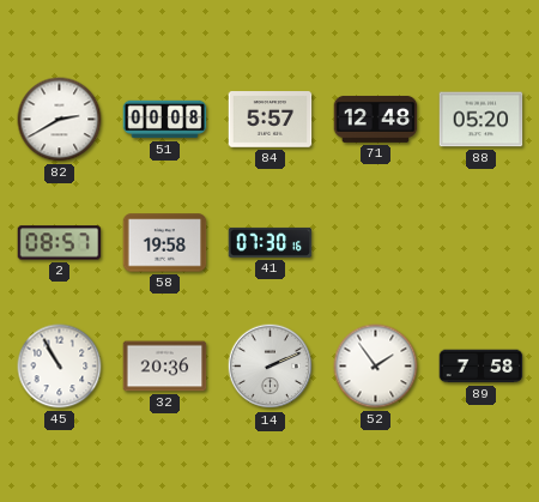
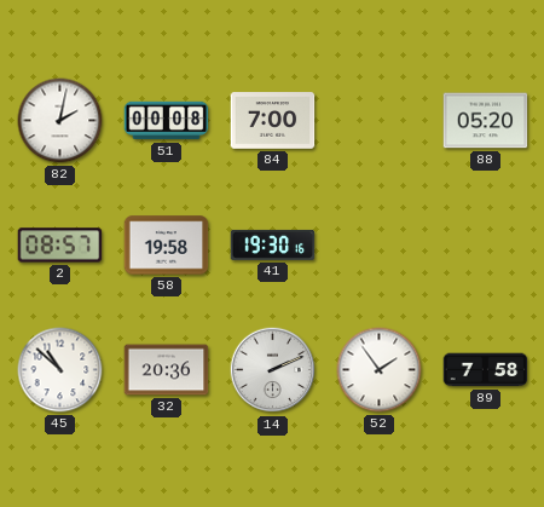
82: 2:40 -> 2:02 (60, 121)
84: 5:57 -> 7:00 (273, 121)
71: 12:48 -> none (376, 120)
41: 07:30 -> 19:30 (273, 244)
45: 10:55 -> 10:52 (60, 370)
